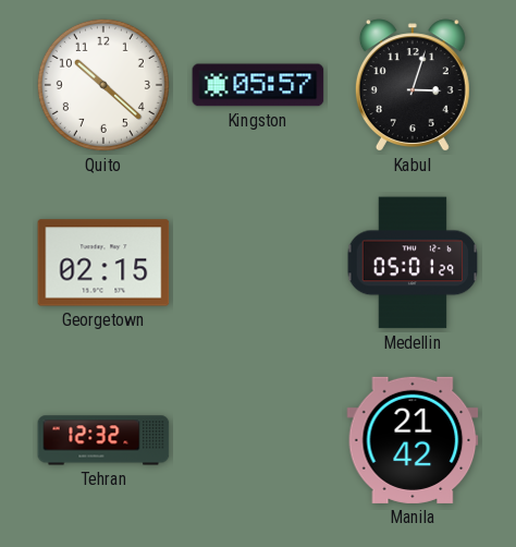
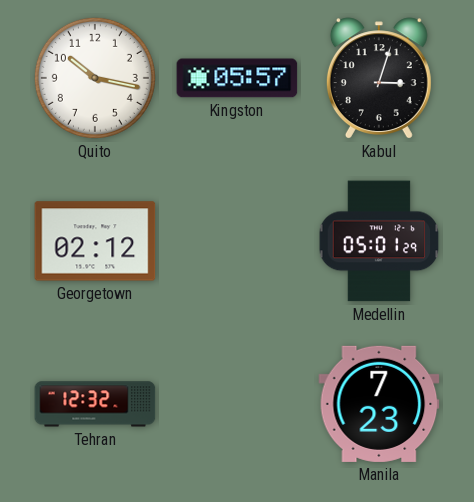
Quito: 10:22 -> 10:17 (95, 78)
Georgetown: 02:15 -> 02:12 (95, 241)
Manila: 21:42 -> 7:23 (379, 404)
